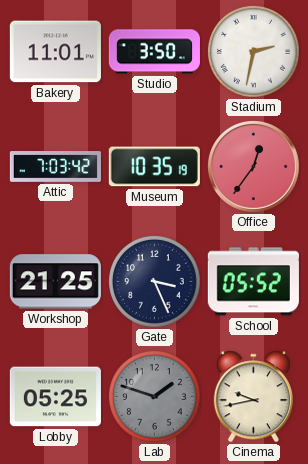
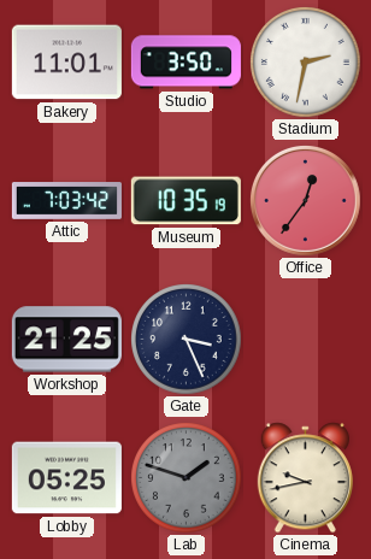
School: 05:52 -> none (253, 282)
